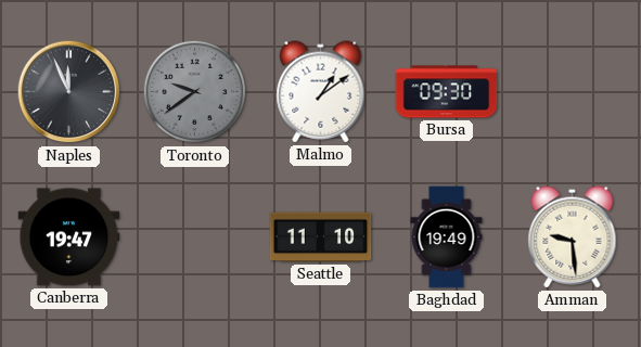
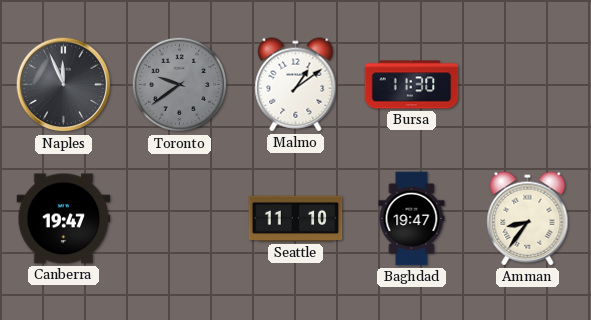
Bursa: 09:30 -> 11:30 (412, 85)
Baghdad: 19:49 -> 19:47 (412, 219)
Amman: 9:29 -> 8:36 (528, 219)
